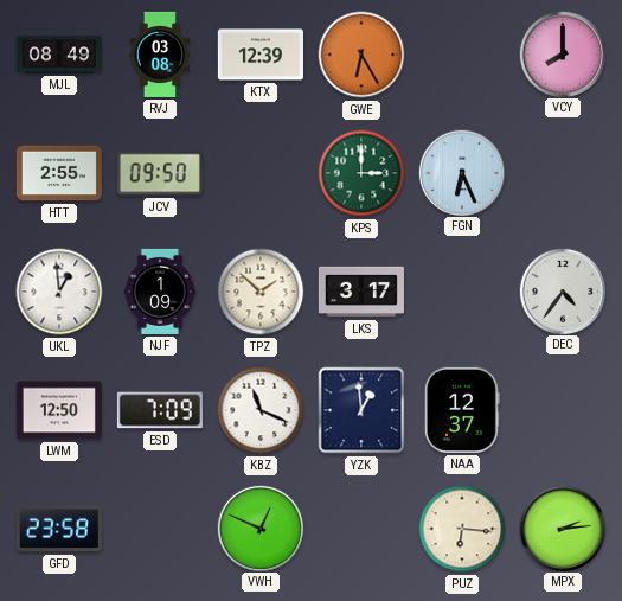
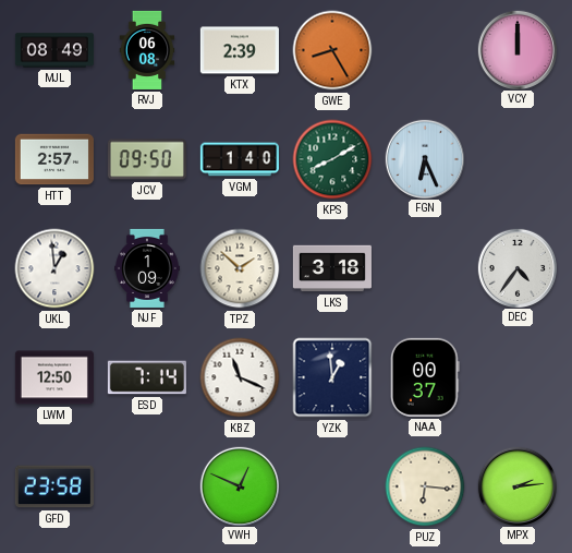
RVJ: 03:08 -> 06:08 (147, 50)
KTX: 12:39 -> 2:39 (240, 50)
GWE: 6:25 -> 8:25 (332, 50)
VCY: 8:00 -> 12:00 (516, 49)
HTT: 2:55 -> 2:57 (54, 159)
VGM: none -> 1:40 (240, 159)
KPS: 3:00 -> 8:10 (332, 159)
LKS: 3:17 -> 3:18 (332, 268)
ESD: 7:09 -> 7:14 (147, 377)
NAA: 12:37 -> 00:37 (425, 377)
